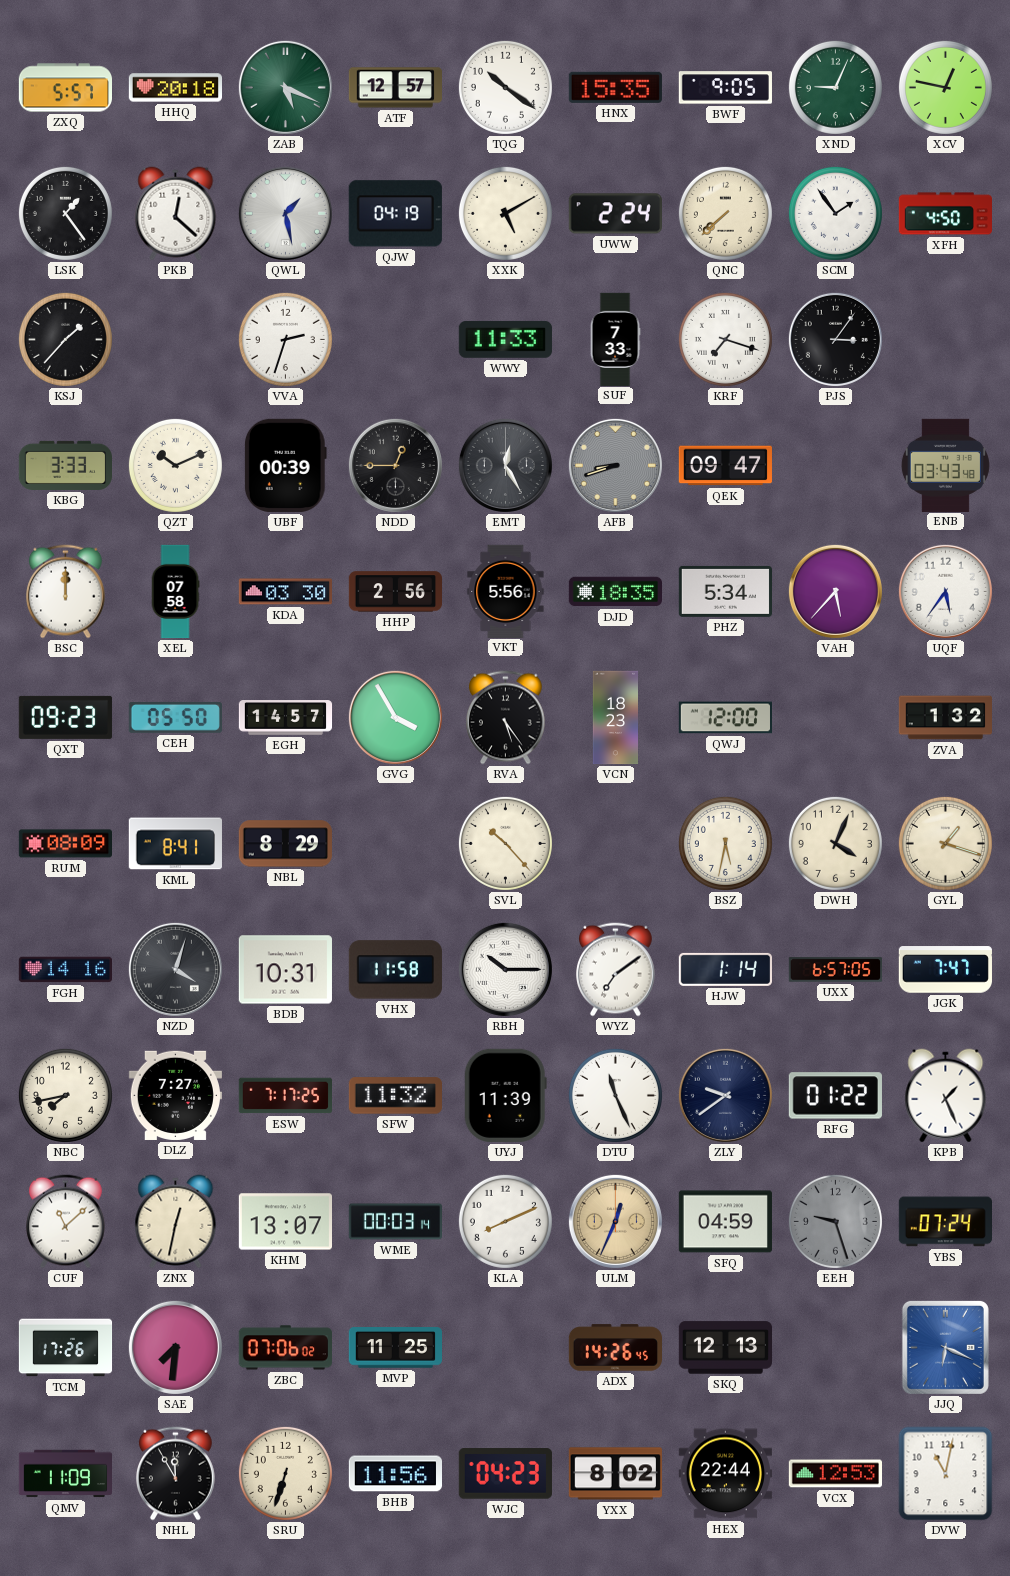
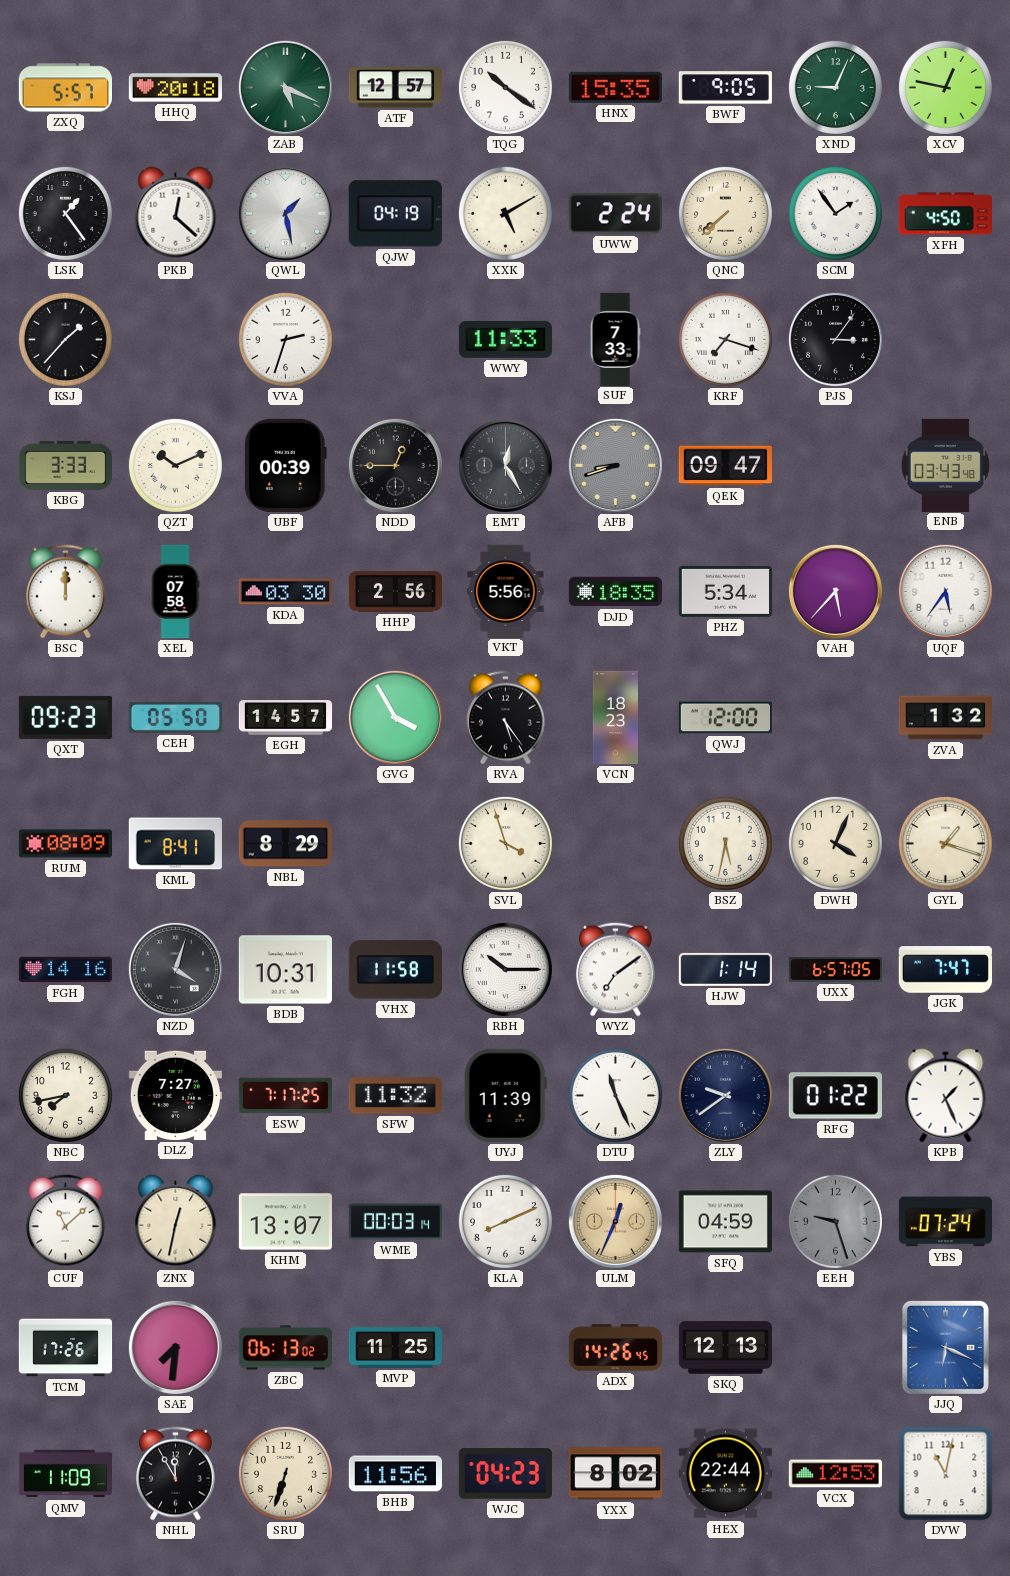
SVL: 10:23 -> 3:57 (505, 843)
ZBC: 07:06 -> 06:13 (285, 1348)
